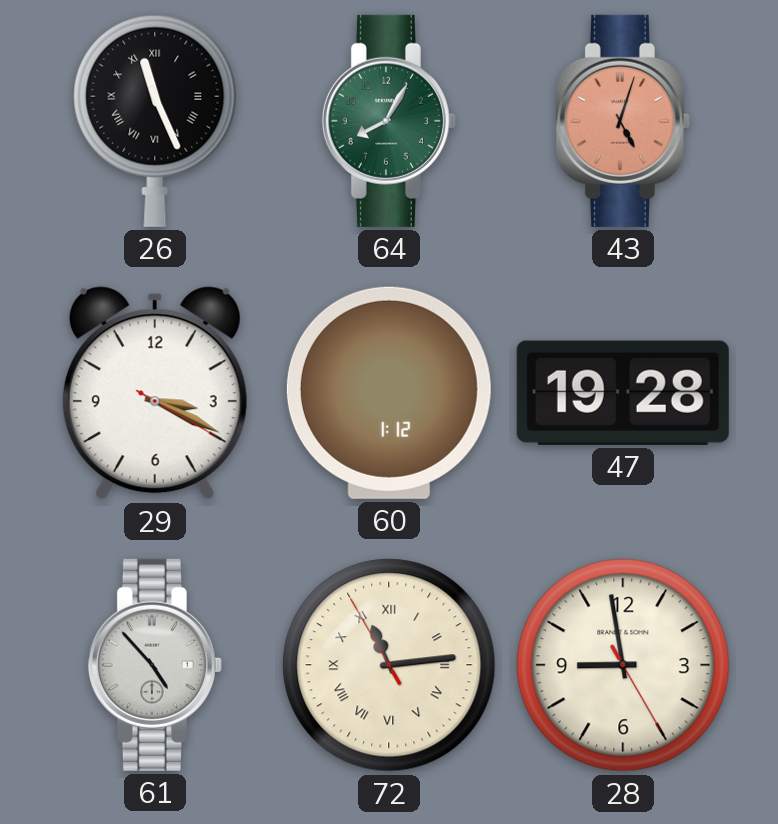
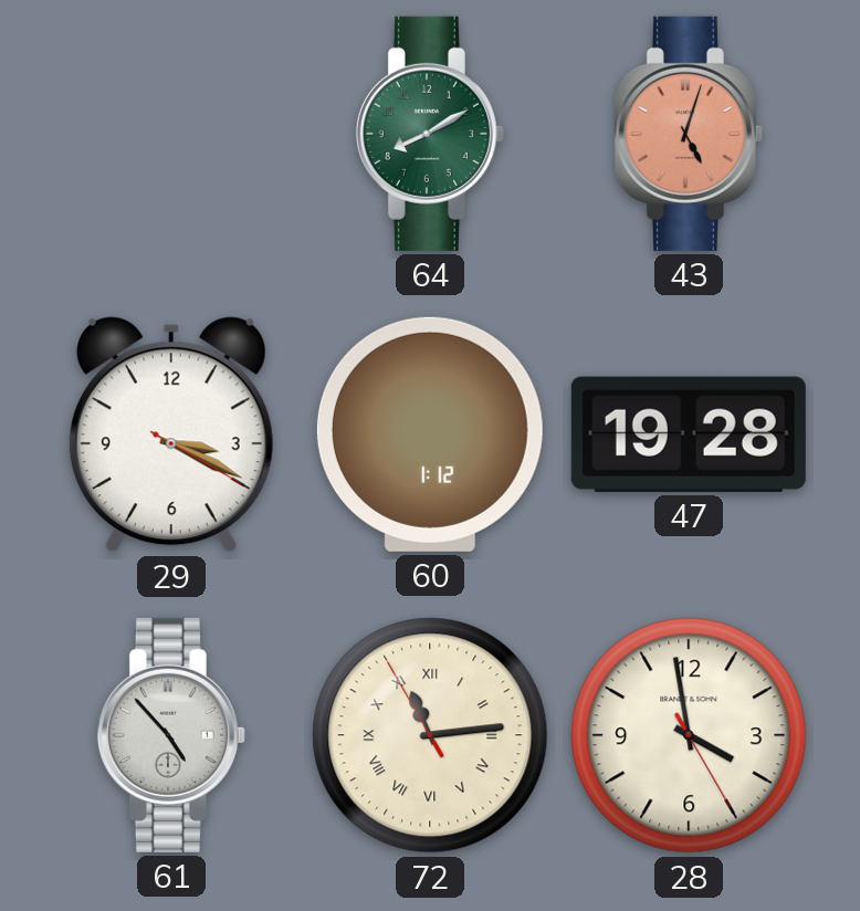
26: 11:26 -> none (155, 121)
64: 8:05 -> 8:10 (430, 134)
28: 8:58 -> 3:58 (689, 735)
